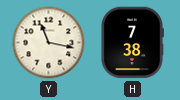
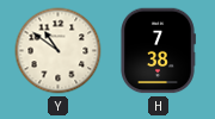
Y: 11:17 -> 10:51 (59, 51)
